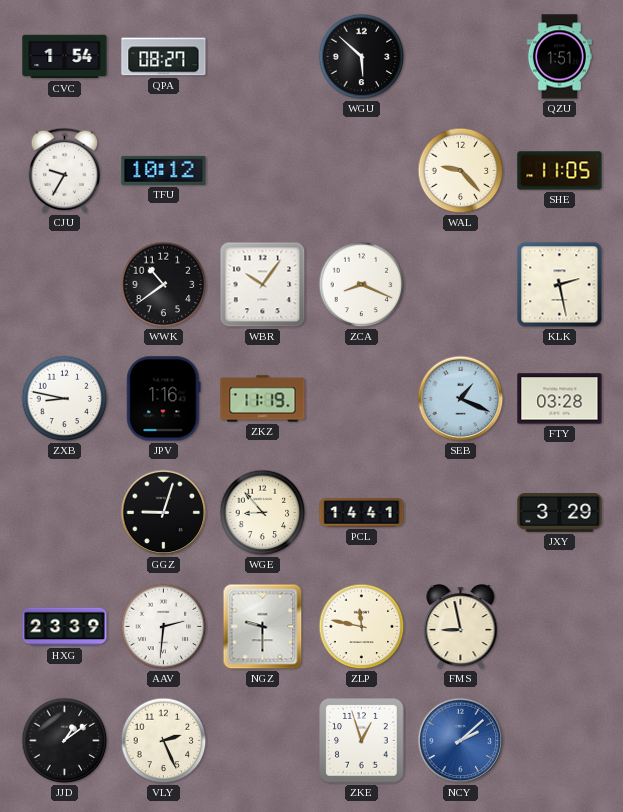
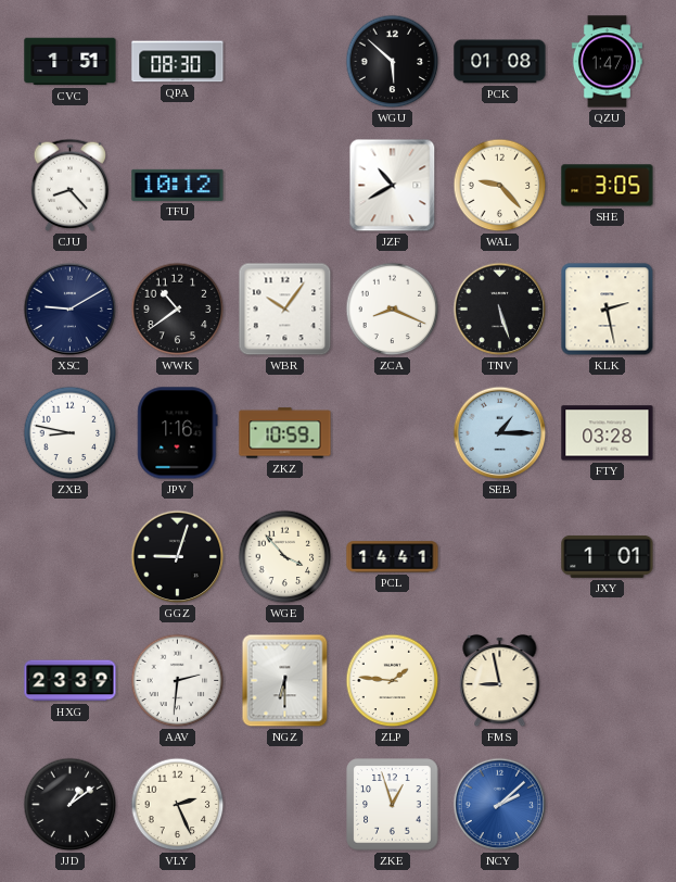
CVC: 1:54 -> 1:51 (71, 62)
QPA: 08:27 -> 08:30 (178, 62)
PCK: none -> 01:08 (500, 62)
QZU: 1:51 -> 1:47 (607, 62)
CJU: 9:35 -> 8:23 (69, 185)
JZF: none -> 10:40 (393, 186)
SHE: 11:05 -> 3:05 (608, 186)
XSC: none -> 9:10 (71, 310)
TNV: none -> 5:27 (500, 310)
ZKZ: 11:19 -> 10:59 (285, 433)
SEB: 1:19 -> 1:15 (500, 433)
WGE: 8:53 -> 3:53 (285, 557)
JXY: 3:29 -> 1:01 (608, 556)
NGZ: 9:30 -> 6:30 (285, 681)
ZLP: 11:47 -> 1:46 (393, 681)
